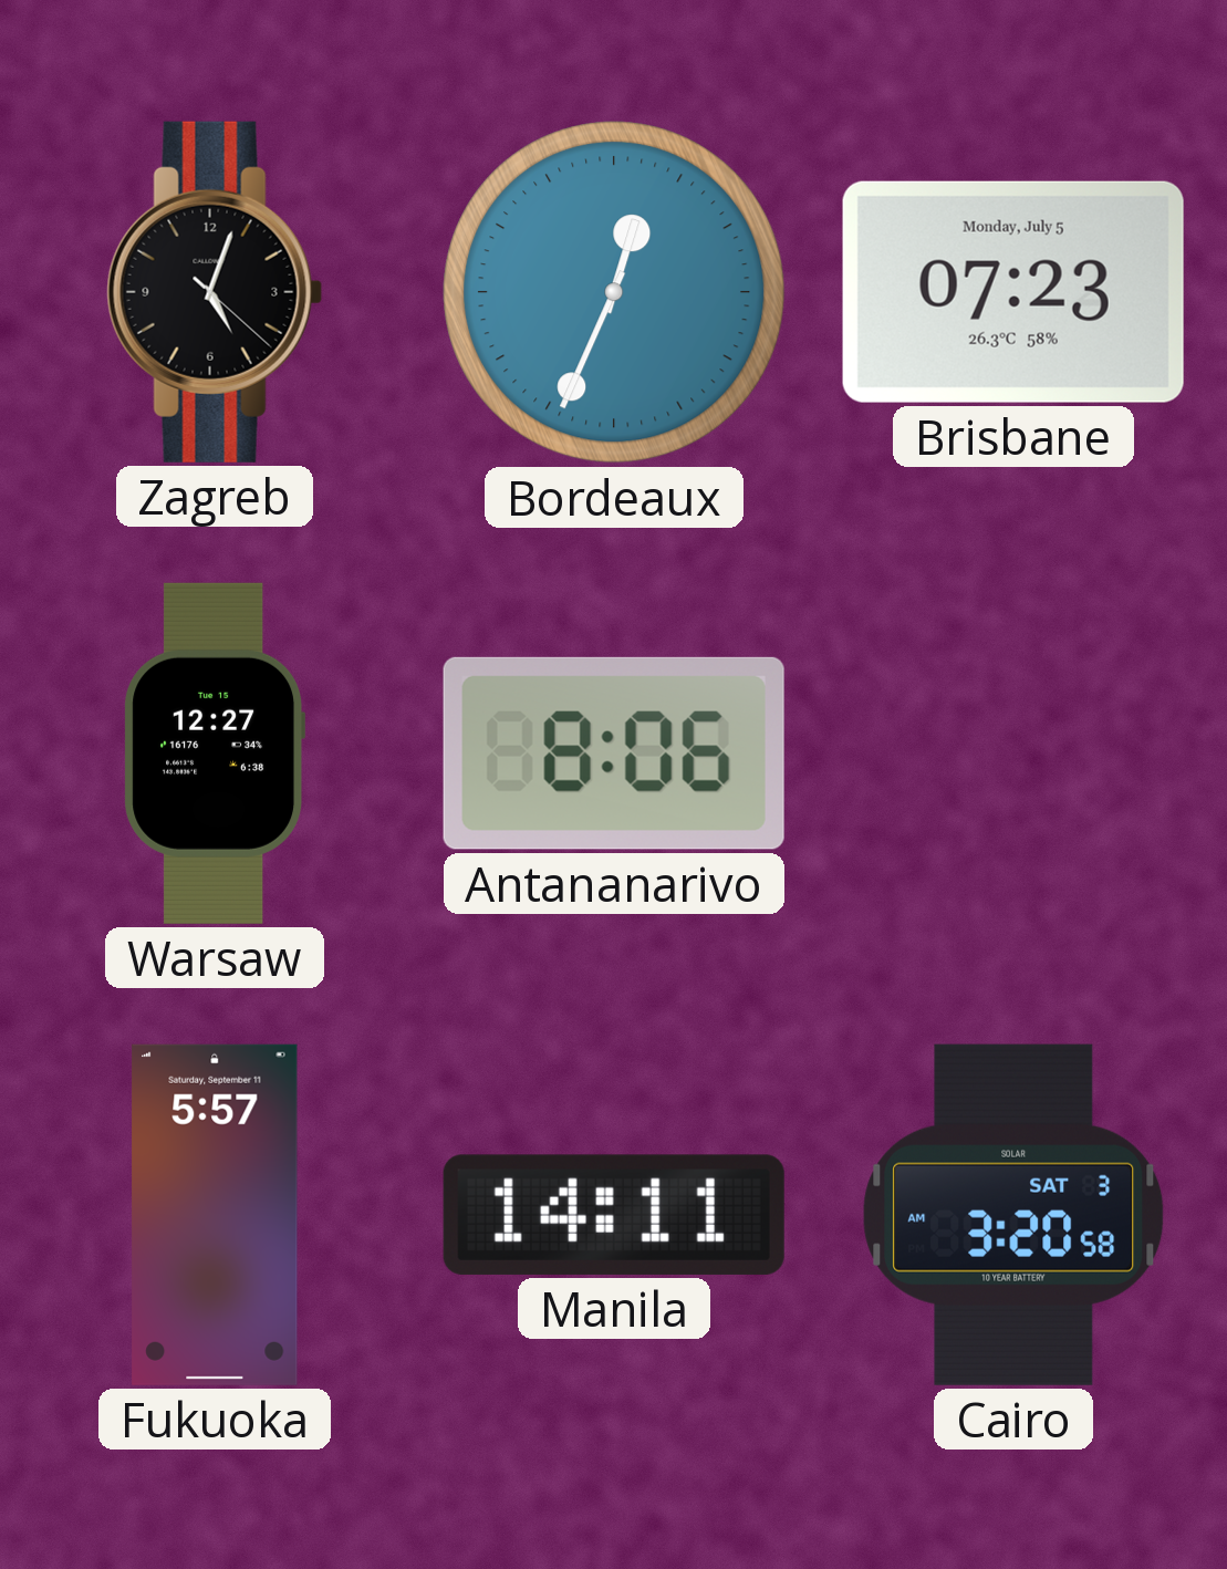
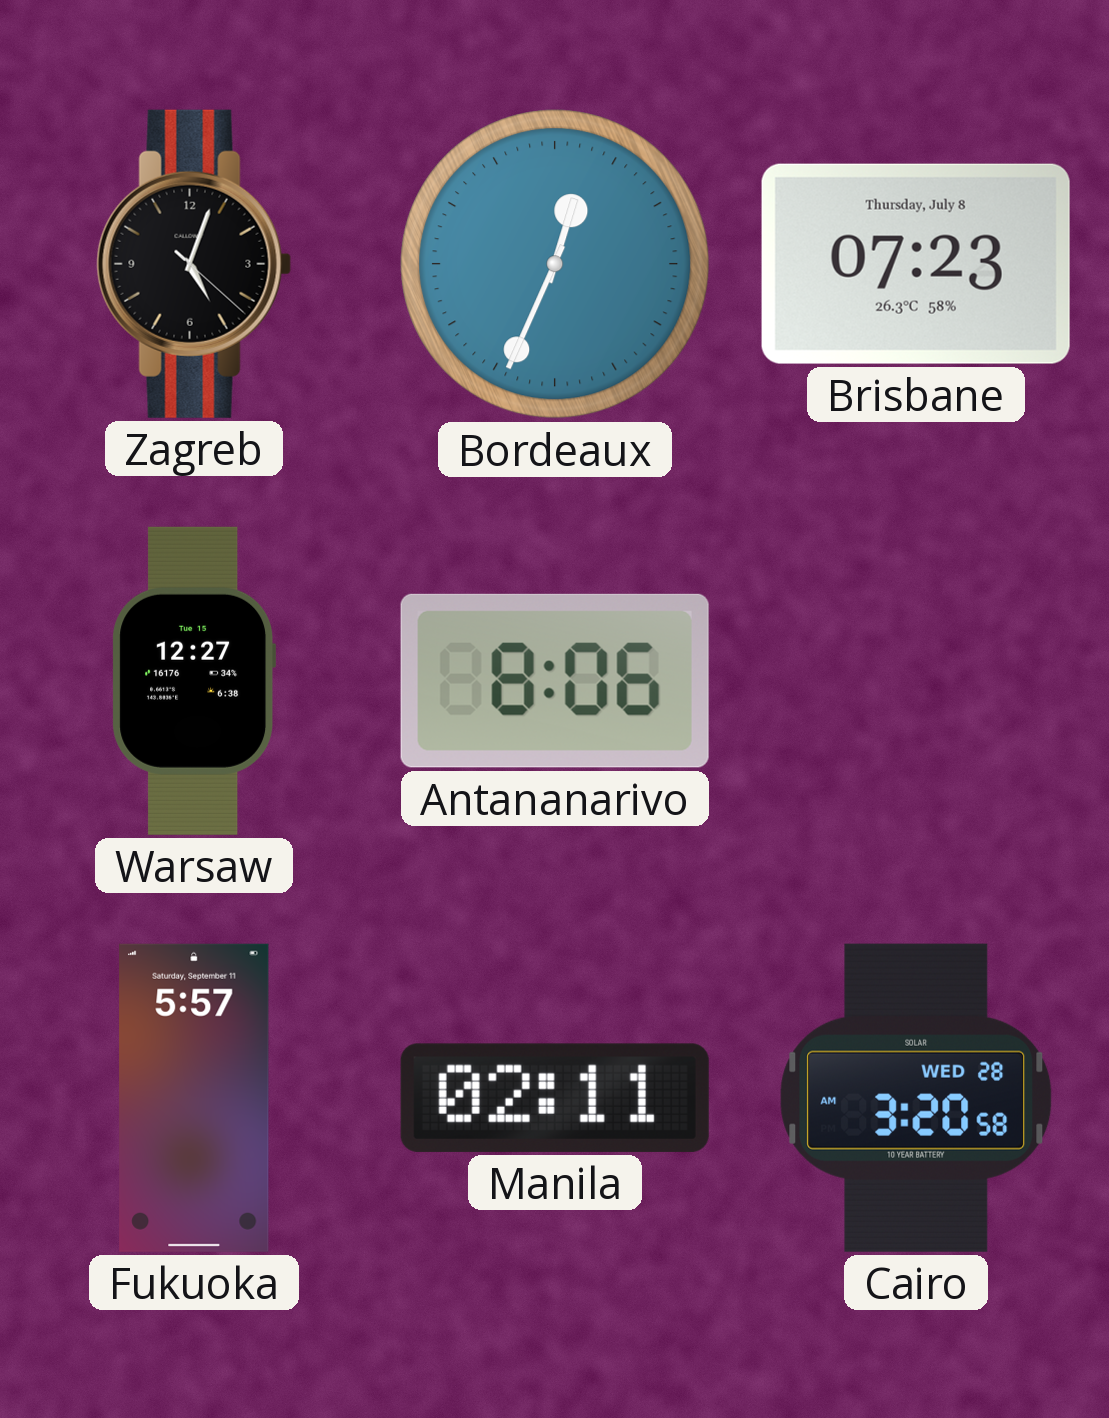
Brisbane date: Monday, July 5 -> Thursday, July 8 (916, 264)
Manila: 14:11 -> 02:11 (555, 1098)
Cairo date: SAT 3 -> WED 28 (916, 1098)
